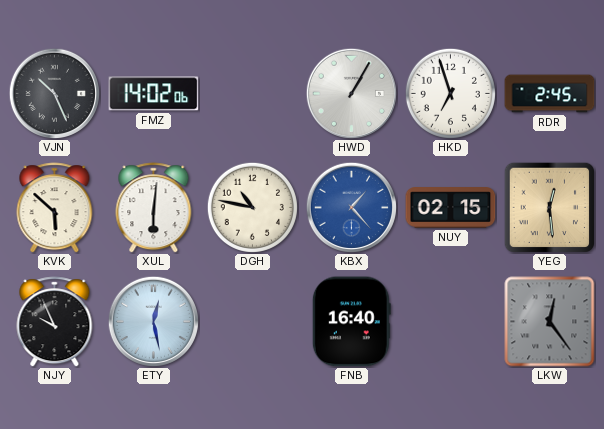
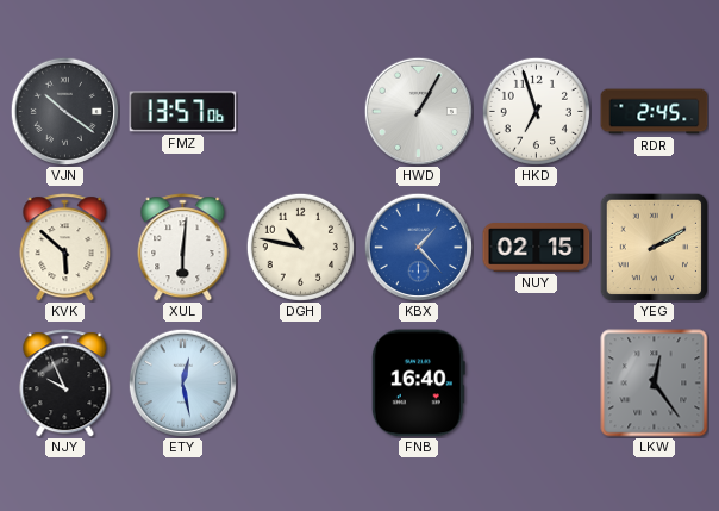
VJN: 10:26 -> 10:21 (64, 111)
FMZ: 14:02 -> 13:57 (183, 112)
YEG: 12:29 -> 2:10 (654, 247)
